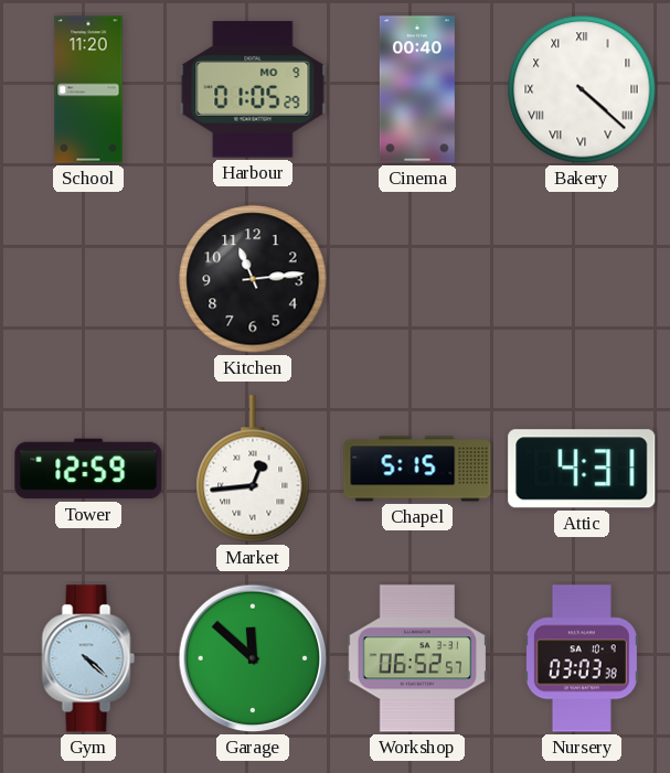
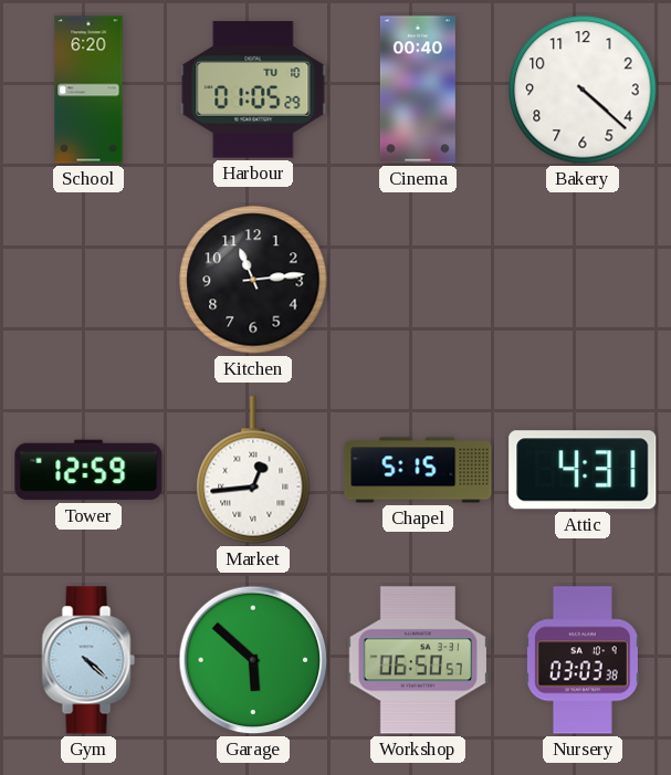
School: 11:20 -> 6:20 (88, 90)
Harbour date: MO 9 -> TU 10 (253, 90)
Bakery numerals: Roman -> Arabic (583, 90)
Garage: 11:52 -> 5:52 (253, 660)
Workshop: 06:52 -> 06:50 (418, 660)
